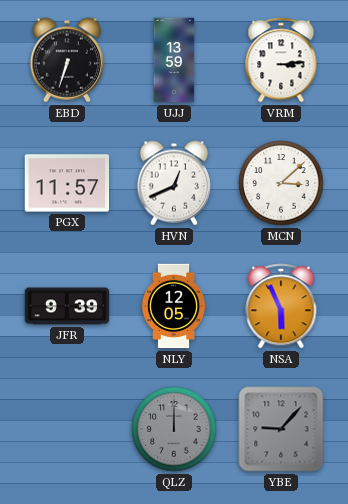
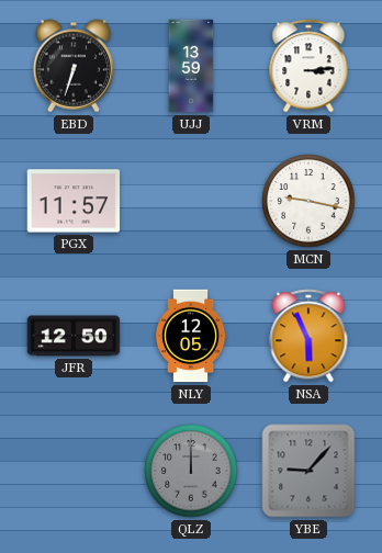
HVN: 12:41 -> none (174, 183)
MCN: 3:08 -> 9:17 (308, 201)
JFR: 9:39 -> 12:50 (74, 336)
